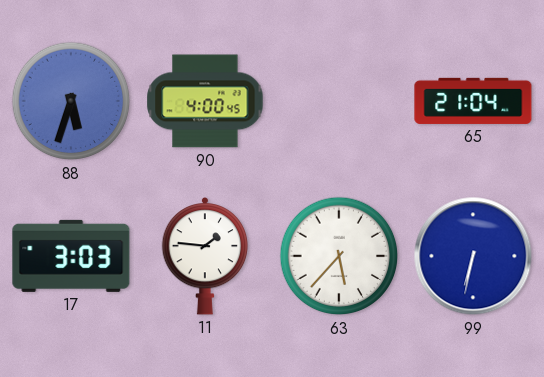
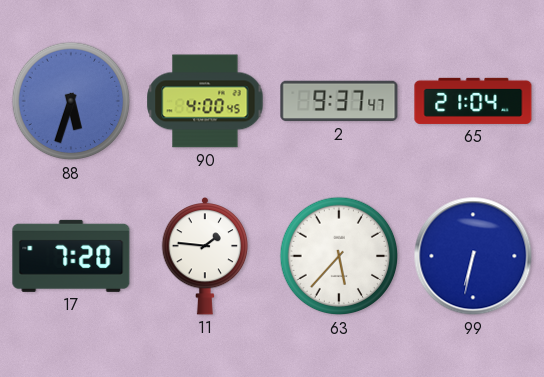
2: none -> 9:37 (339, 101)
17: 3:03 -> 7:20 (71, 256)
